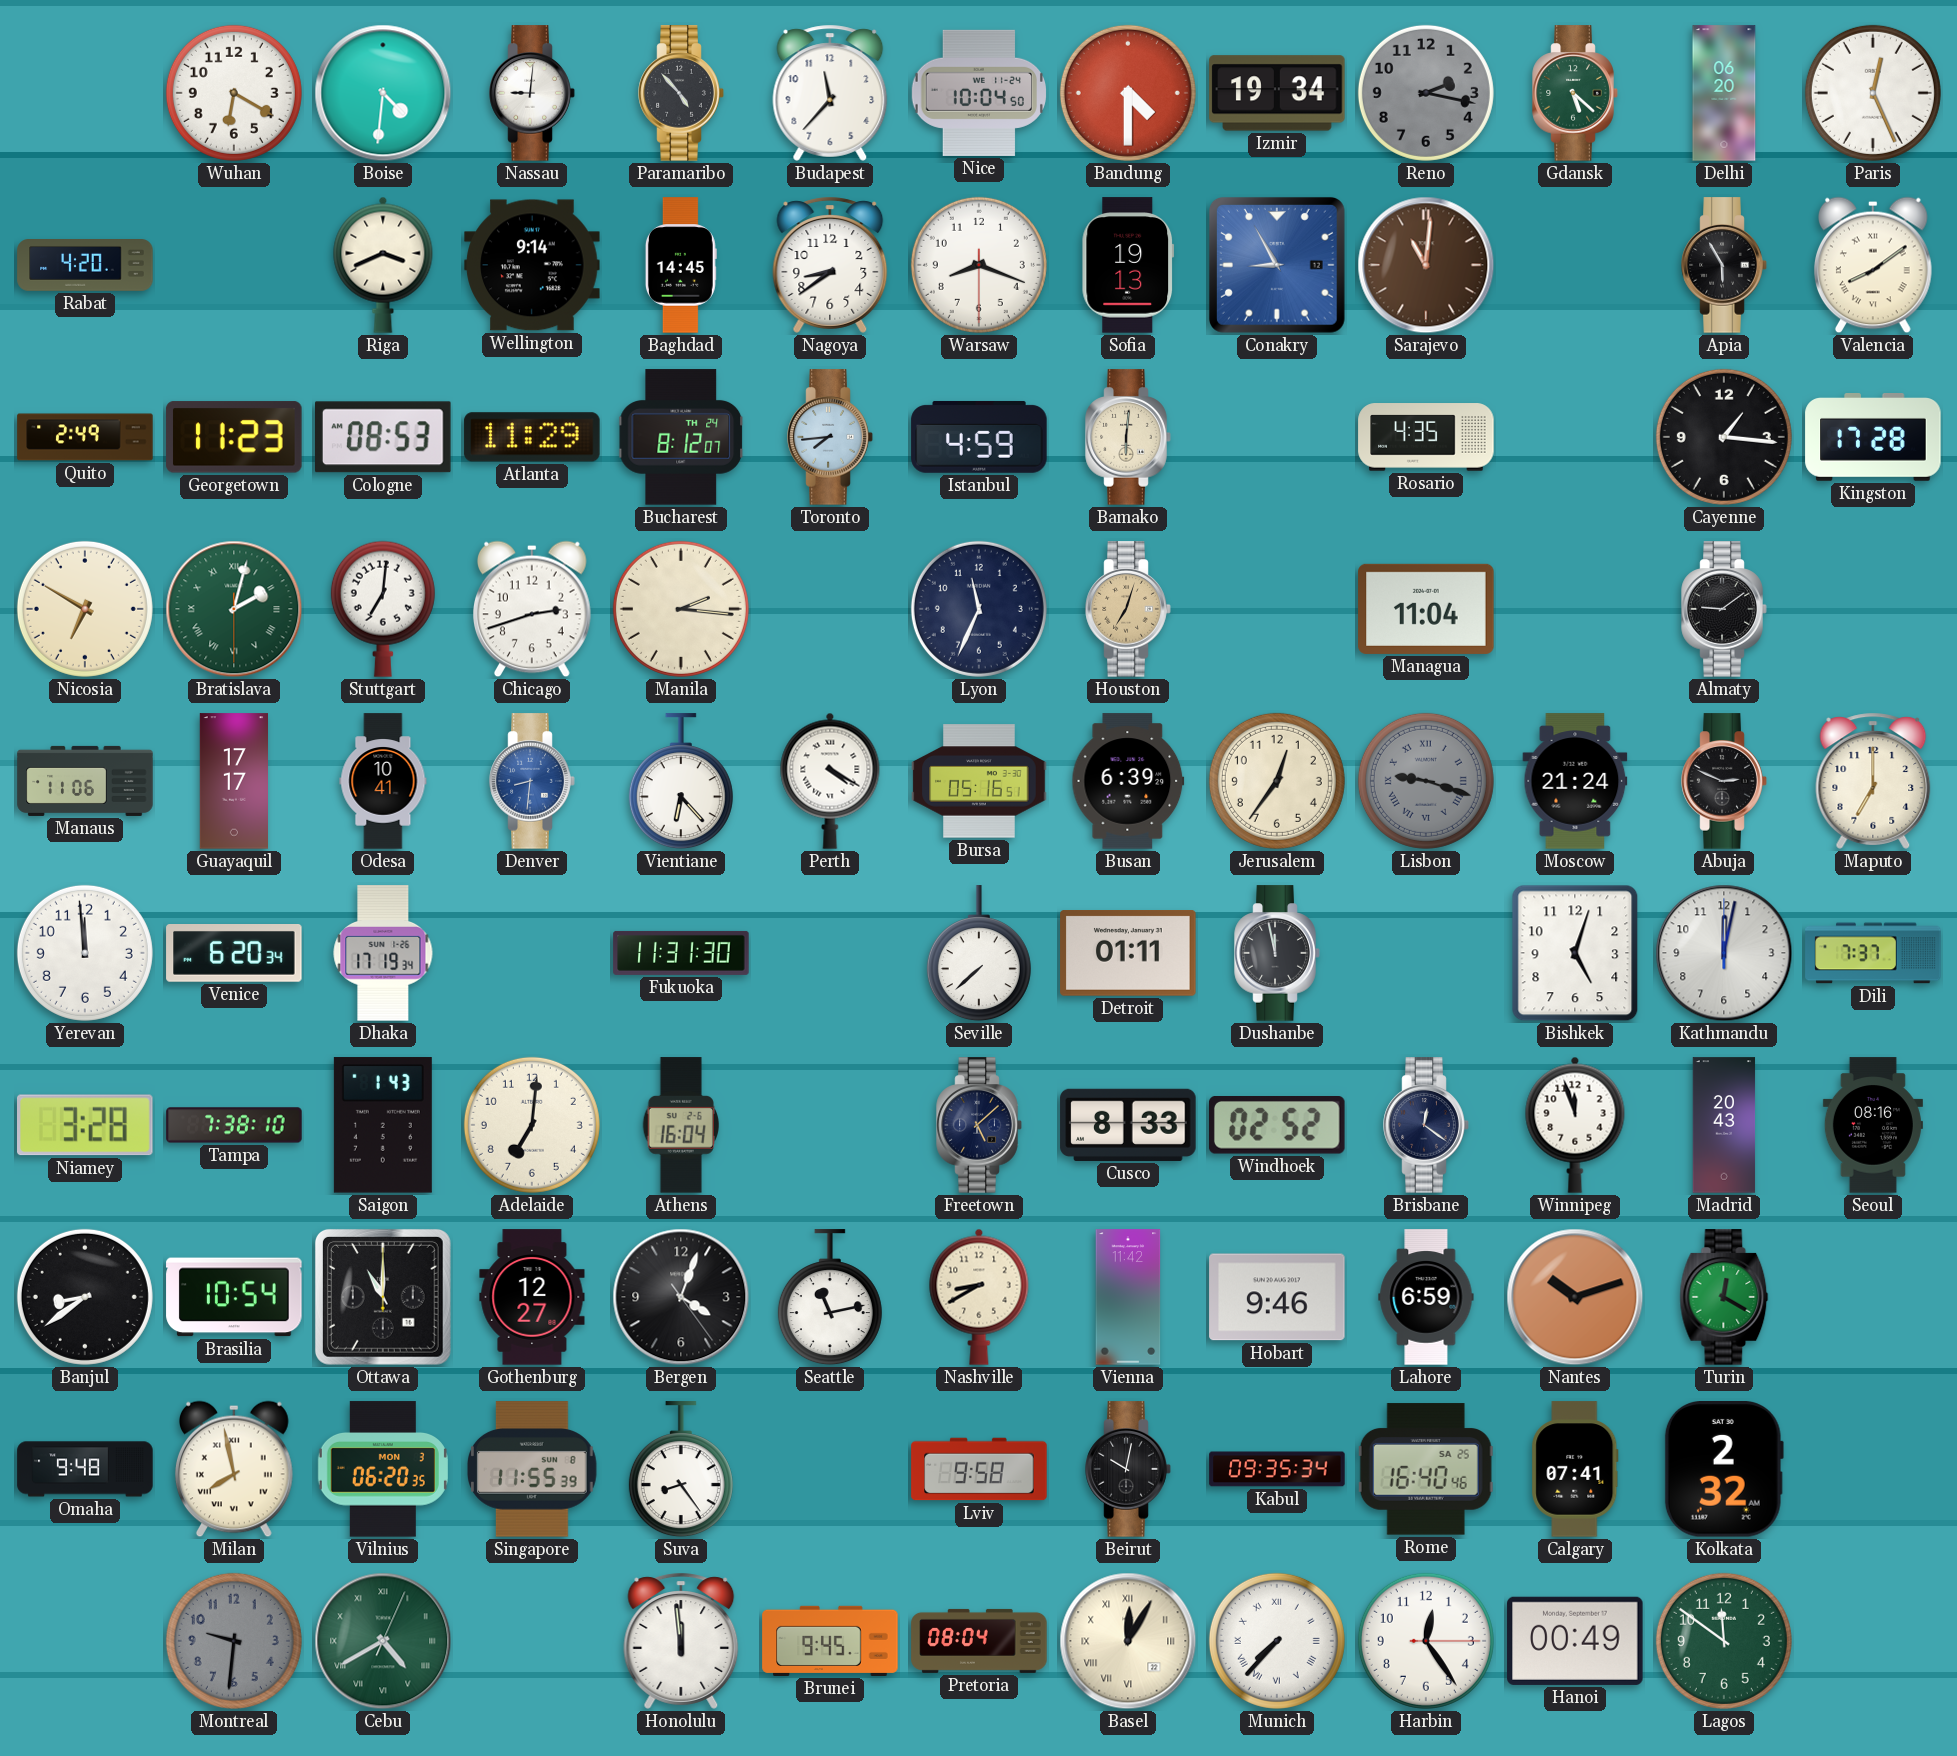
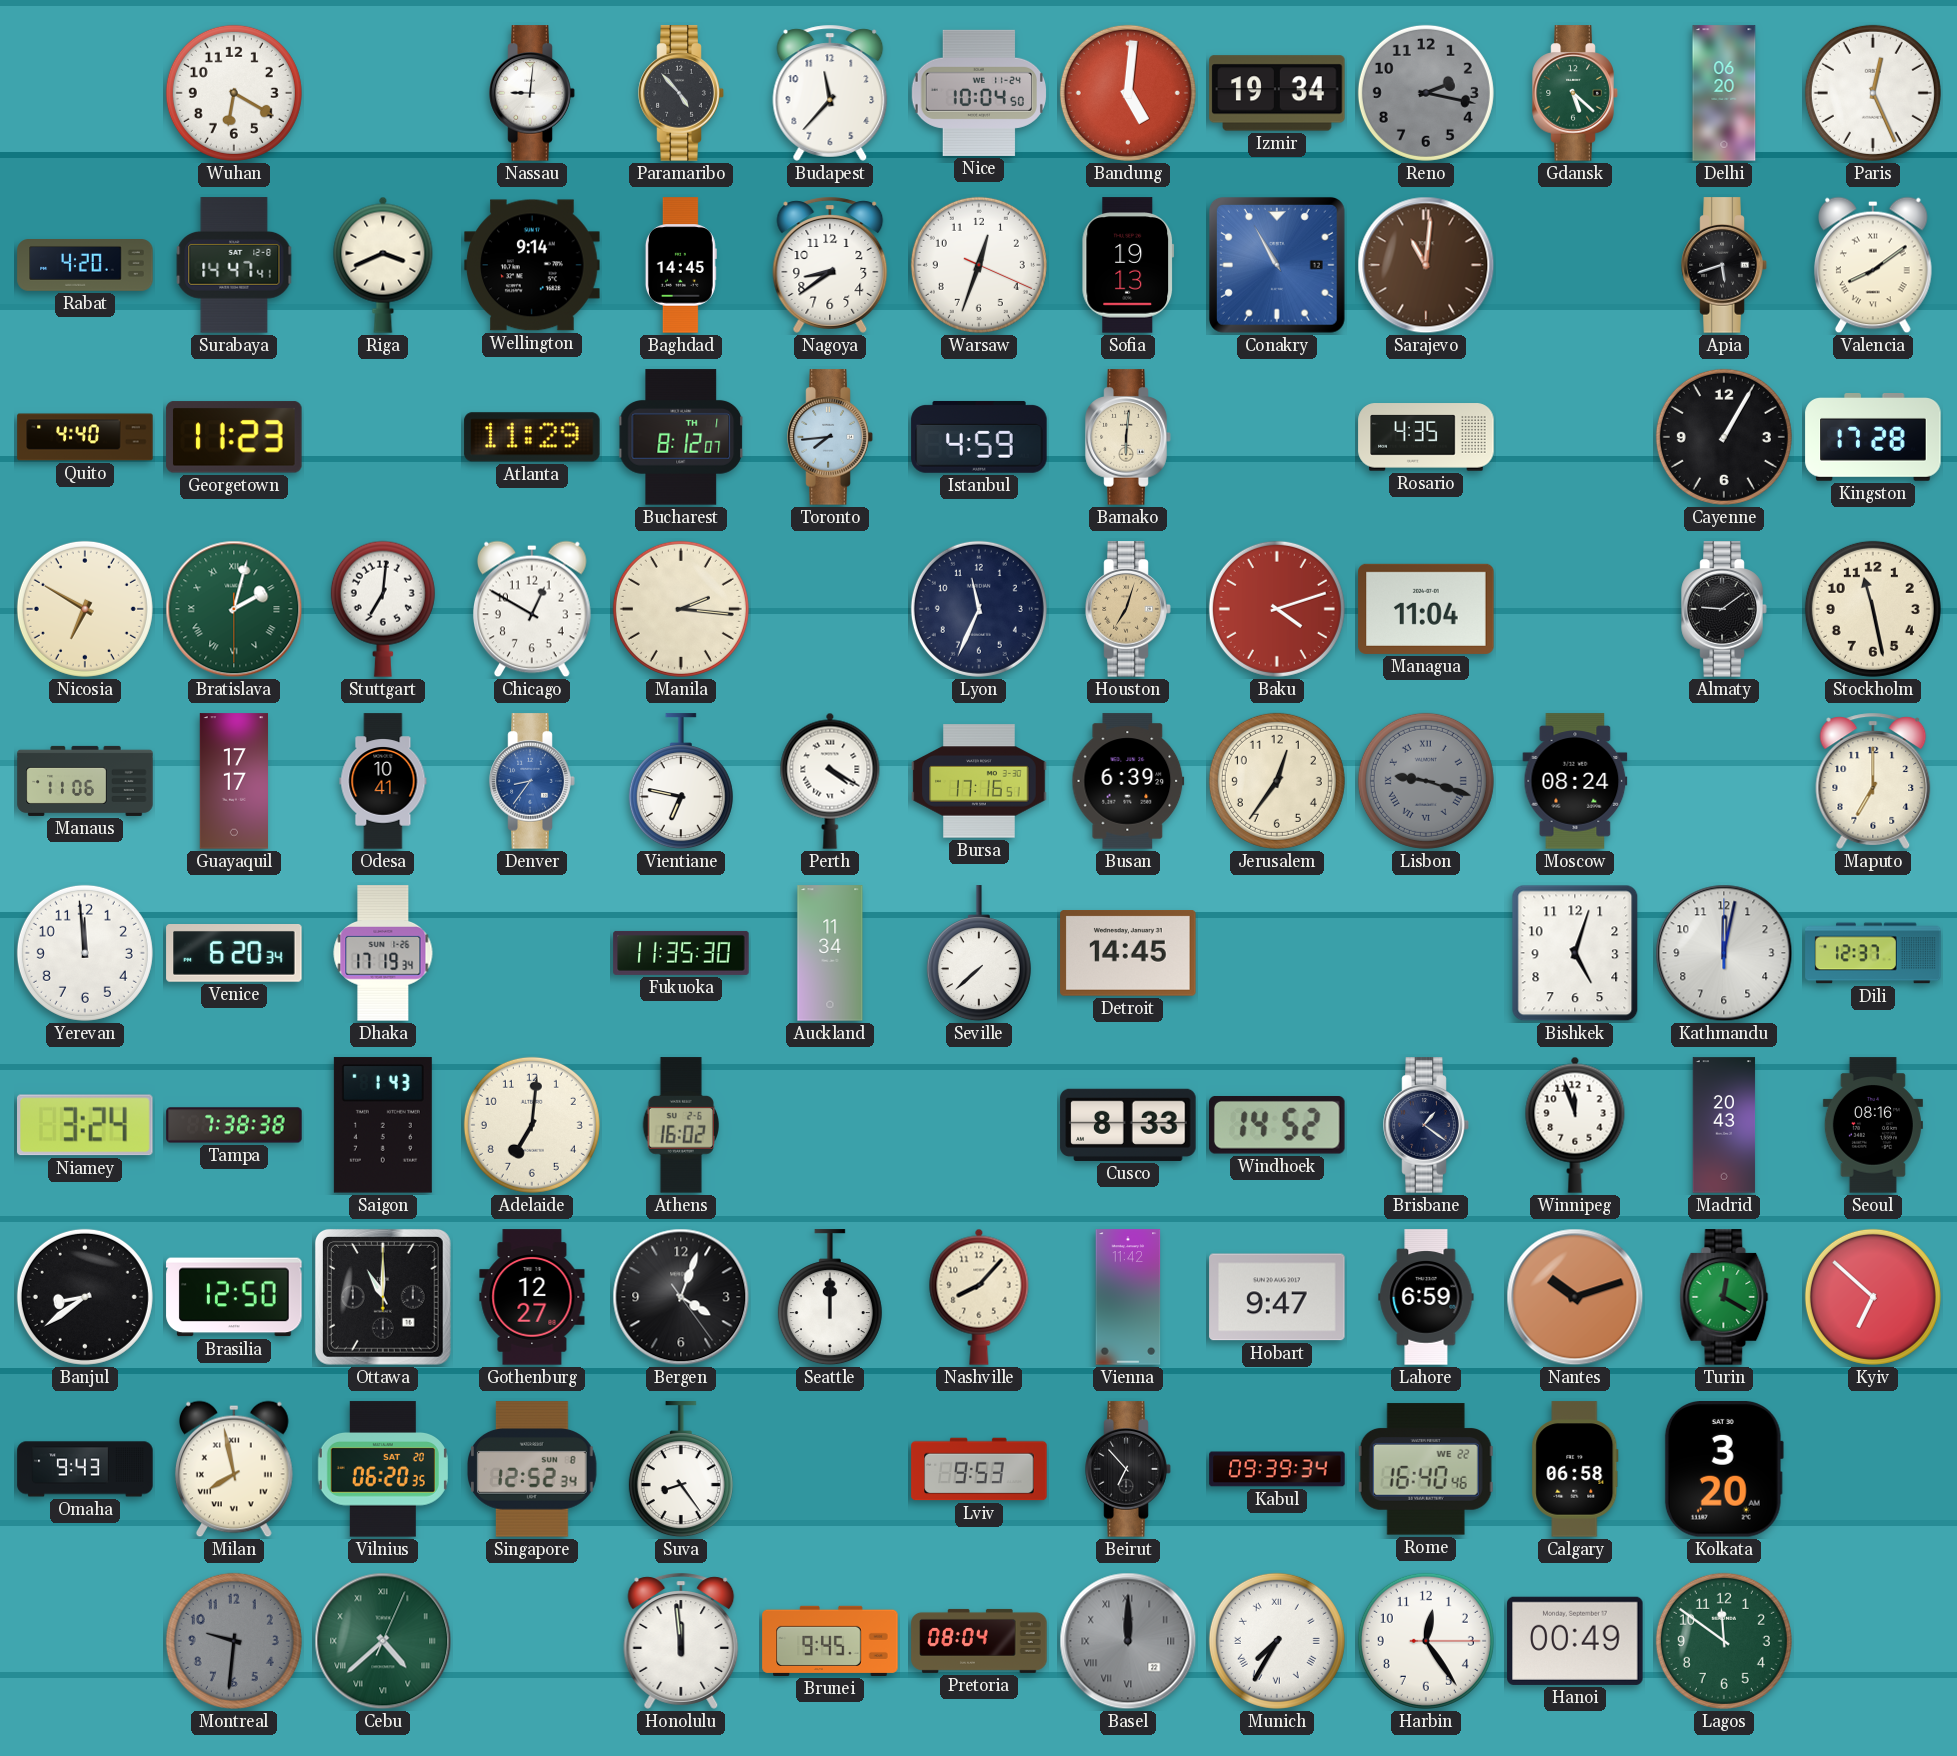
Boise: 4:31 -> none (383, 93)
Bandung: 4:30 -> 5:01 (1128, 93)
Surabaya: none -> 14:47 (234, 265)
Warsaw: 8:18 -> 12:33 (979, 265)
Conakry: 8:55 -> 10:55 (1277, 265)
Apia: 5:55 -> 5:42 (1724, 265)
Quito: 2:49 -> 4:40 (85, 437)
Cologne: 08:53 -> none (384, 437)
Bucharest date: TH 24 -> TH 1 (682, 437)
Cayenne: 1:16 -> 1:05 (1724, 437)
Chicago: 2:42 -> 12:50 (533, 609)
Baku: none -> 4:12 (1277, 609)
Stockholm: none -> 11:28 (1873, 609)
Denver: 8:31 -> 8:36 (532, 781)
Vientiane: 6:23 -> 6:47 (681, 782)
Bursa: 05:16 -> 17:16 (979, 781)
Moscow: 21:24 -> 08:24 (1575, 781)
Abuja: 2:49 -> none (1724, 781)
Fukuoka: 11:31 -> 11:35 (681, 953)
Auckland: none -> 11:34 (830, 953)
Detroit: 01:11 -> 14:45 (1128, 954)
Dushanbe: 11:58 -> none (1277, 953)
Dili: 7:37 -> 12:37 (1873, 953)
Niamey: 3:28 -> 3:24 (86, 1125)
Tampa: 7:38:10 -> 7:38:38 (234, 1125)
Athens: 16:04 -> 16:02 (680, 1125)
Freetown: 5:08 -> none (979, 1125)
Windhoek: 02:52 -> 14:52 (1278, 1125)
Brisbane: 12:21 -> 1:21 (1426, 1125)
Brasilia: 10:54 -> 12:50 (234, 1297)
Seattle: 11:13 -> 12:00 (830, 1298)
Nashville: 8:40 -> 8:07 (979, 1297)
Hobart: 9:46 -> 9:47 (1277, 1297)
Kyiv: none -> 6:52 (1873, 1297)
Omaha: 9:48 -> 9:43 (85, 1469)
Vilnius date: MON 3 -> SAT 20 (383, 1469)
Singapore: 11:55 -> 12:52 (533, 1469)
Lviv: 9:58 -> 9:53 (979, 1469)
Beirut: 10:02 -> 6:53 (1128, 1469)
Kabul: 09:35 -> 09:39 (1277, 1469)
Rome date: SA 25 -> WE 22 (1426, 1469)
Calgary: 07:41 -> 06:58 (1575, 1469)
Kolkata: 2:32 -> 3:20 (1724, 1470)
Cebu: 4:40 -> 4:38 (383, 1641)
Basel: 12:05 -> 12:00 (1128, 1641)
Basel dial: cream -> grey (1128, 1641)
Munich: 7:37 -> 7:35 (1277, 1641)
